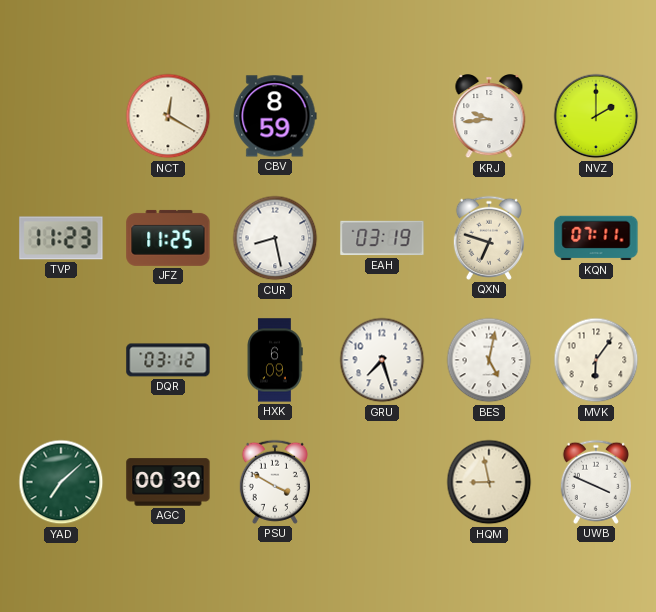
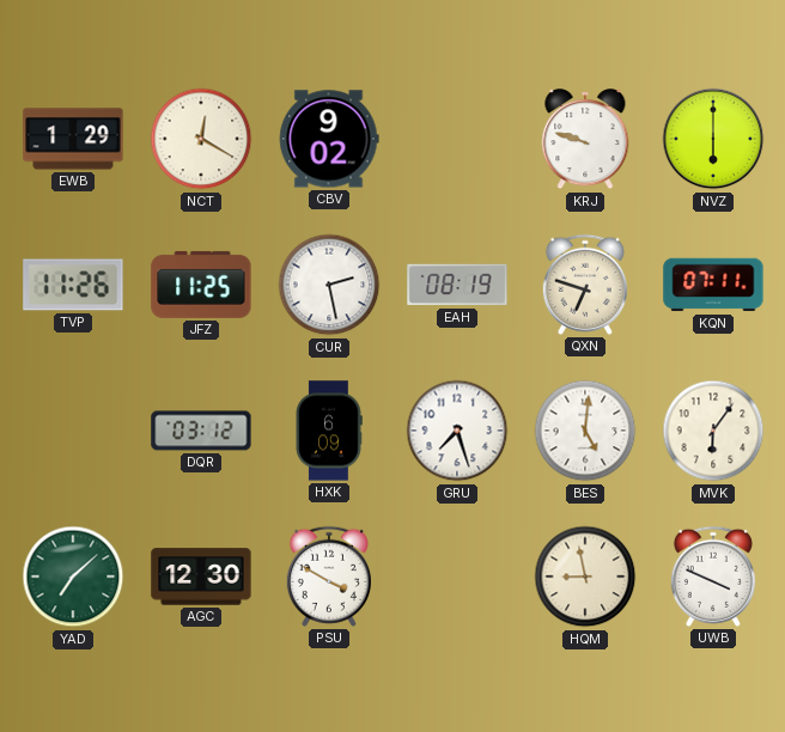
EWB: none -> 1:29 (73, 139)
CBV: 8:59 -> 9:02 (329, 139)
KRJ: 9:44 -> 9:48 (585, 140)
NVZ: 2:00 -> 6:00 (713, 139)
TVP: 11:23 -> 11:26 (73, 285)
CUR: 8:28 -> 2:28 (329, 285)
EAH: 03:19 -> 08:19 (457, 285)
BES: 5:02 -> 5:01 (585, 431)
AGC: 00:30 -> 12:30 (201, 577)
